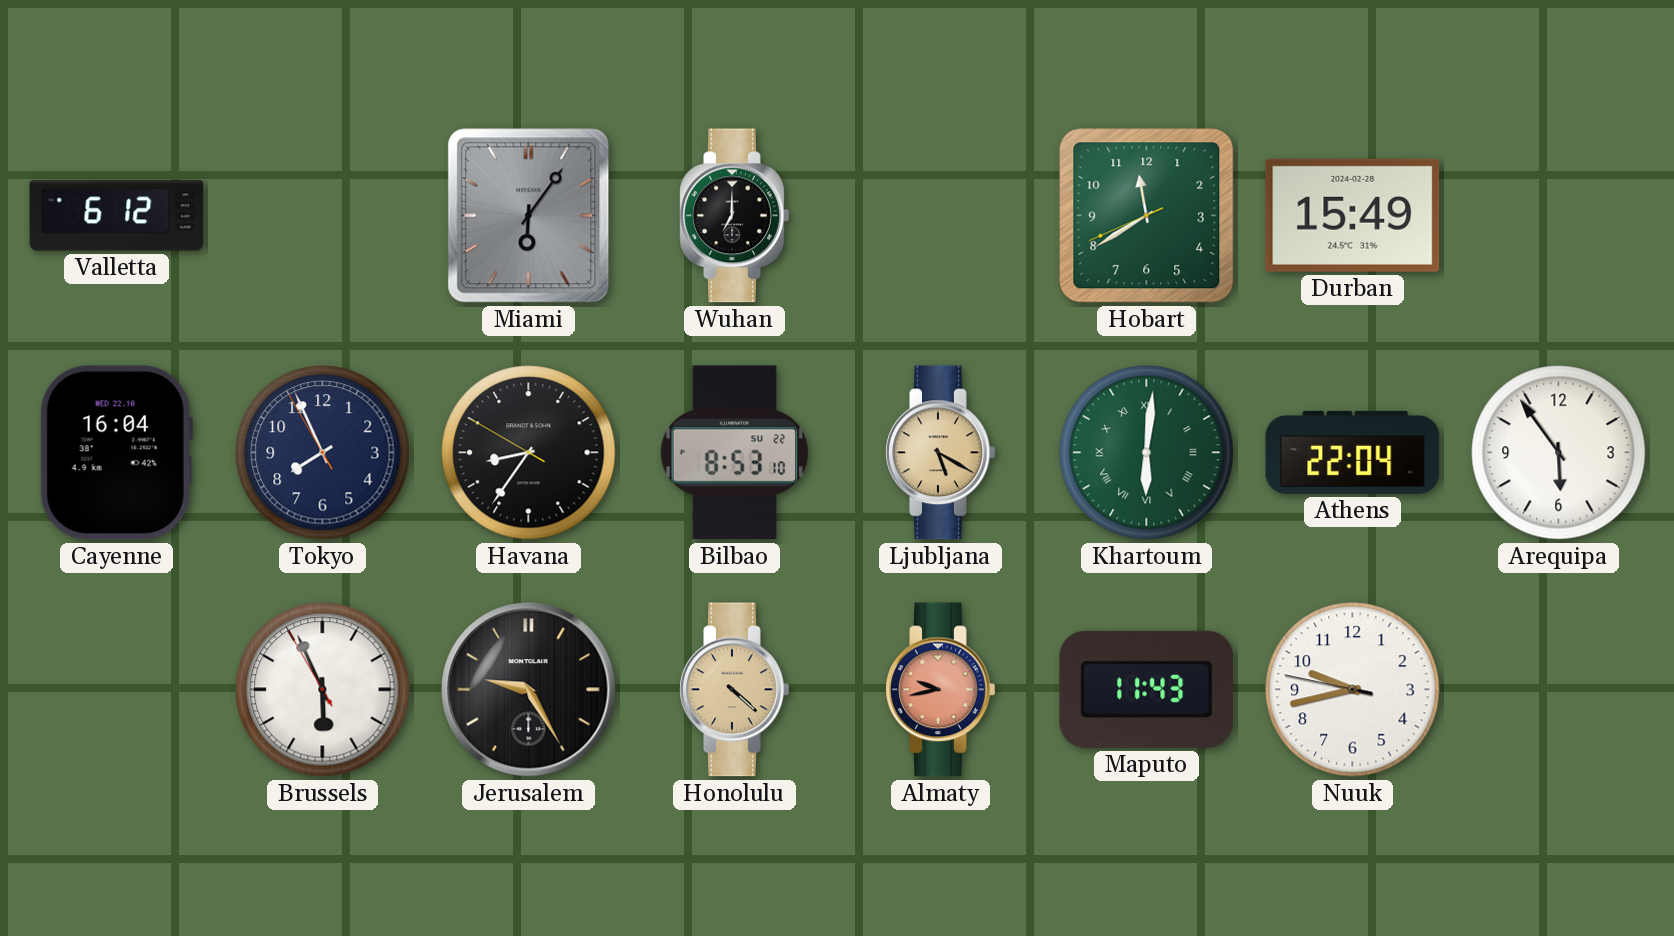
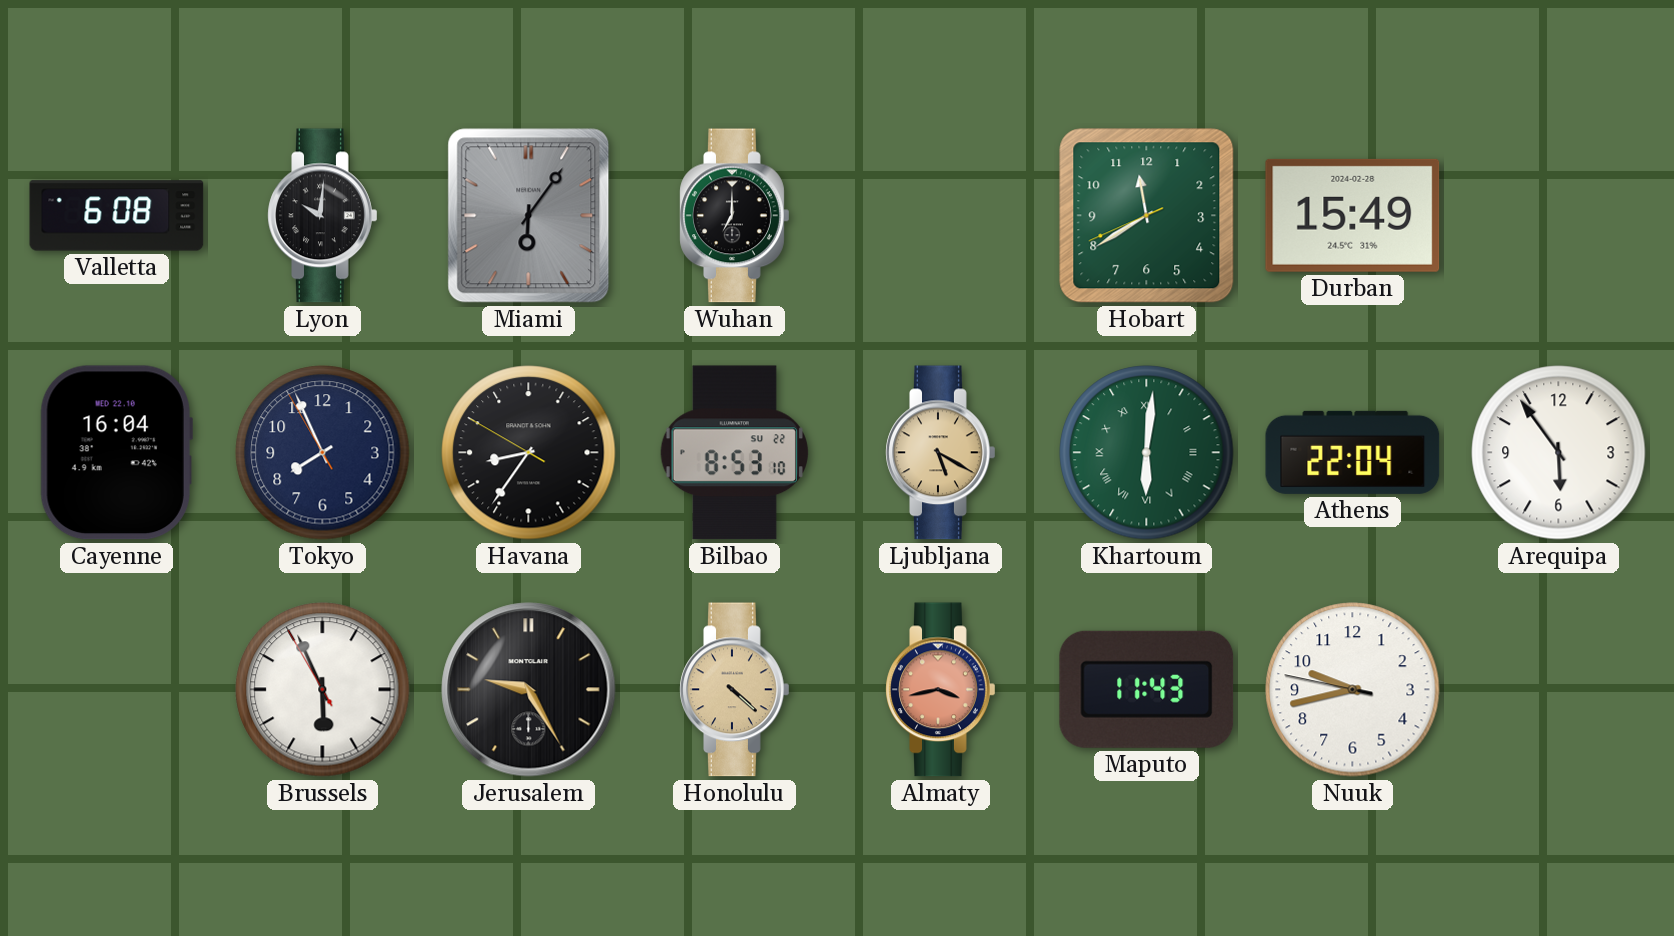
Valletta: 6:12 -> 6:08 (117, 216)
Lyon: none -> 10:01 (323, 216)
Almaty: 9:43 -> 3:43 (941, 690)
